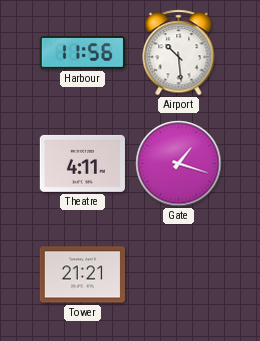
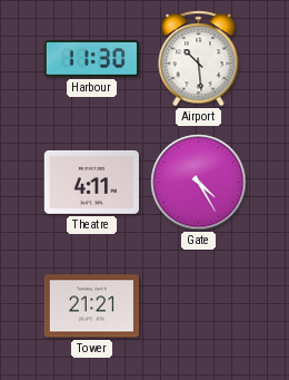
Harbour: 11:56 -> 11:30 (91, 59)
Gate: 1:18 -> 4:25 (199, 183)
